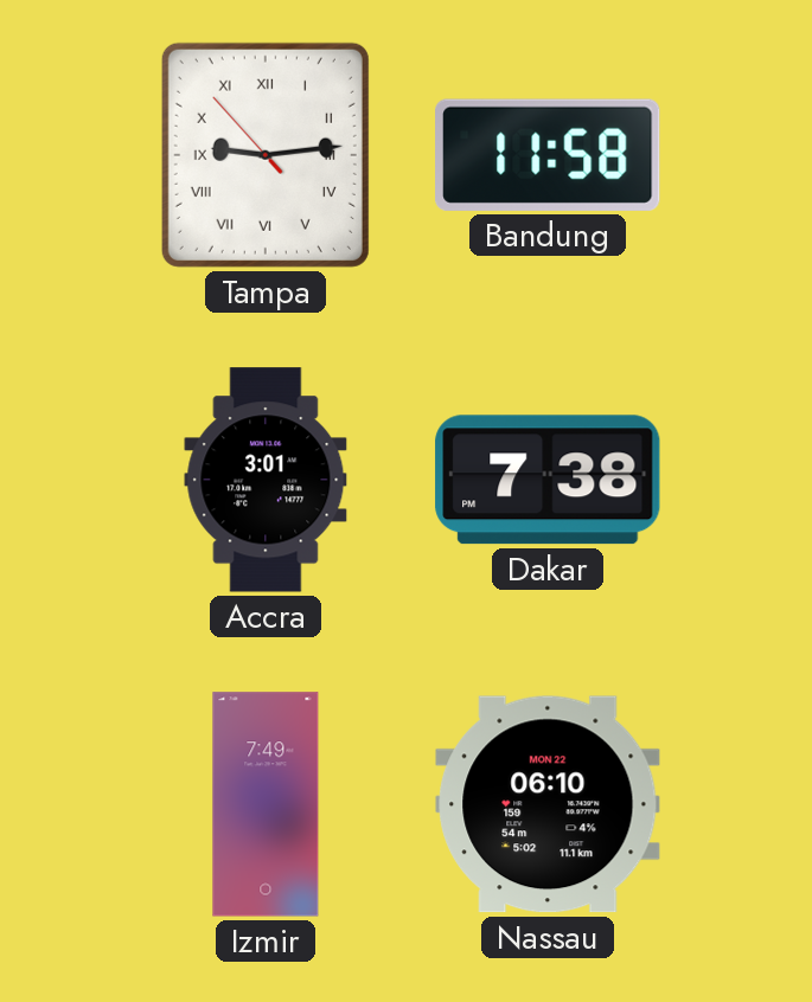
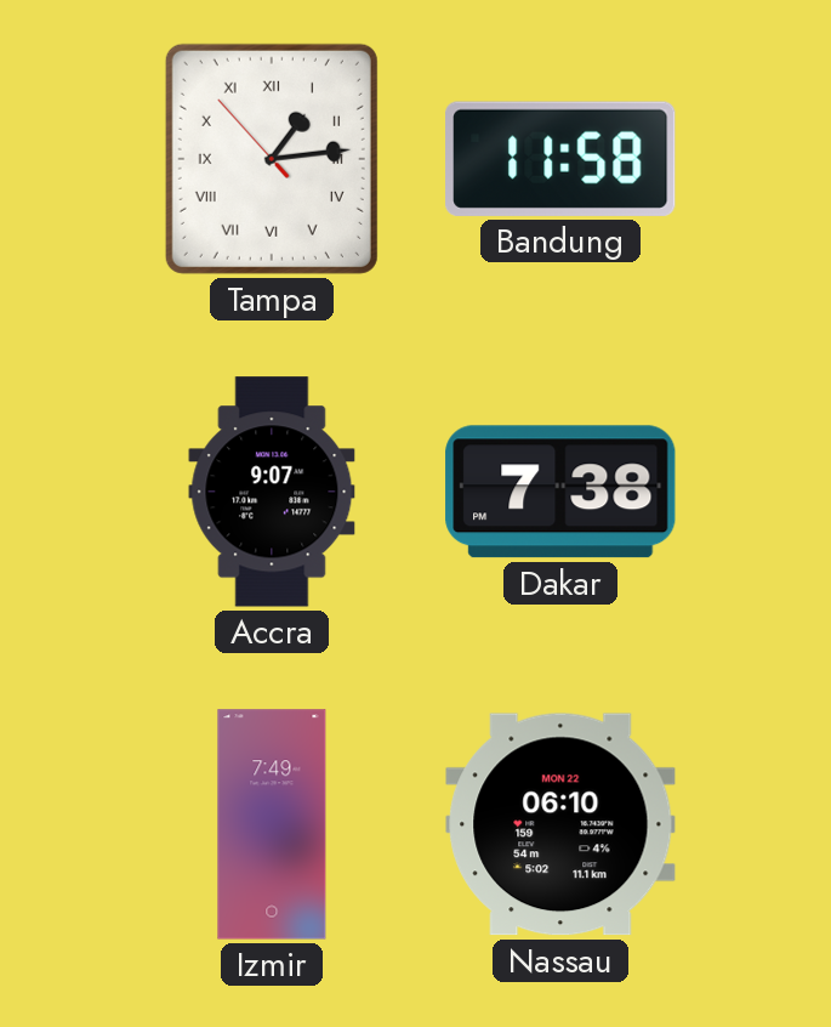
Tampa: 9:13 -> 1:13 (272, 159)
Accra: 3:01 -> 9:07 (272, 492)
